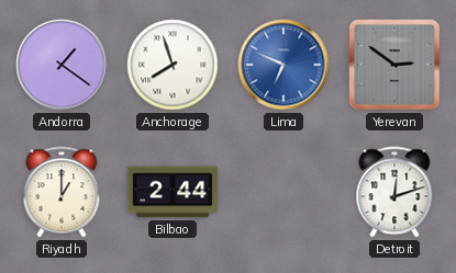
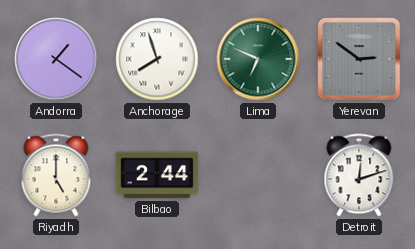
Lima dial: blue -> green (258, 59)
Riyadh: 1:00 -> 5:00 (56, 175)
